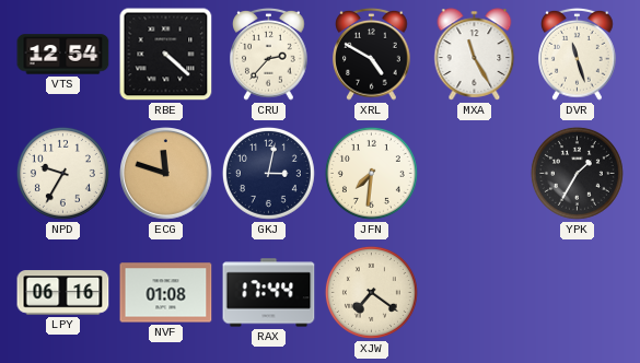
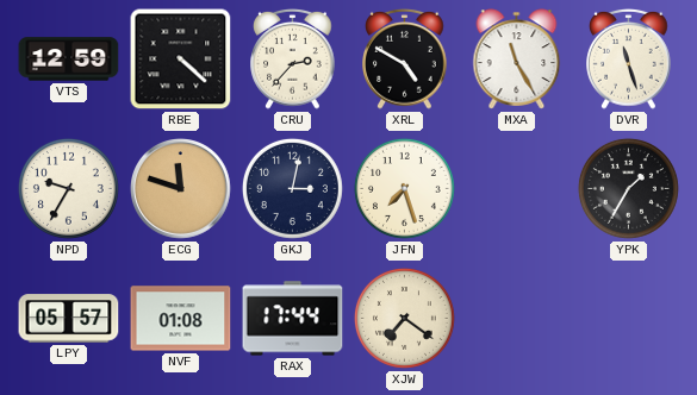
VTS: 12:54 -> 12:59 (69, 59)
JFN: 7:31 -> 7:27 (404, 188)
LPY: 06:16 -> 05:57 (69, 319)
